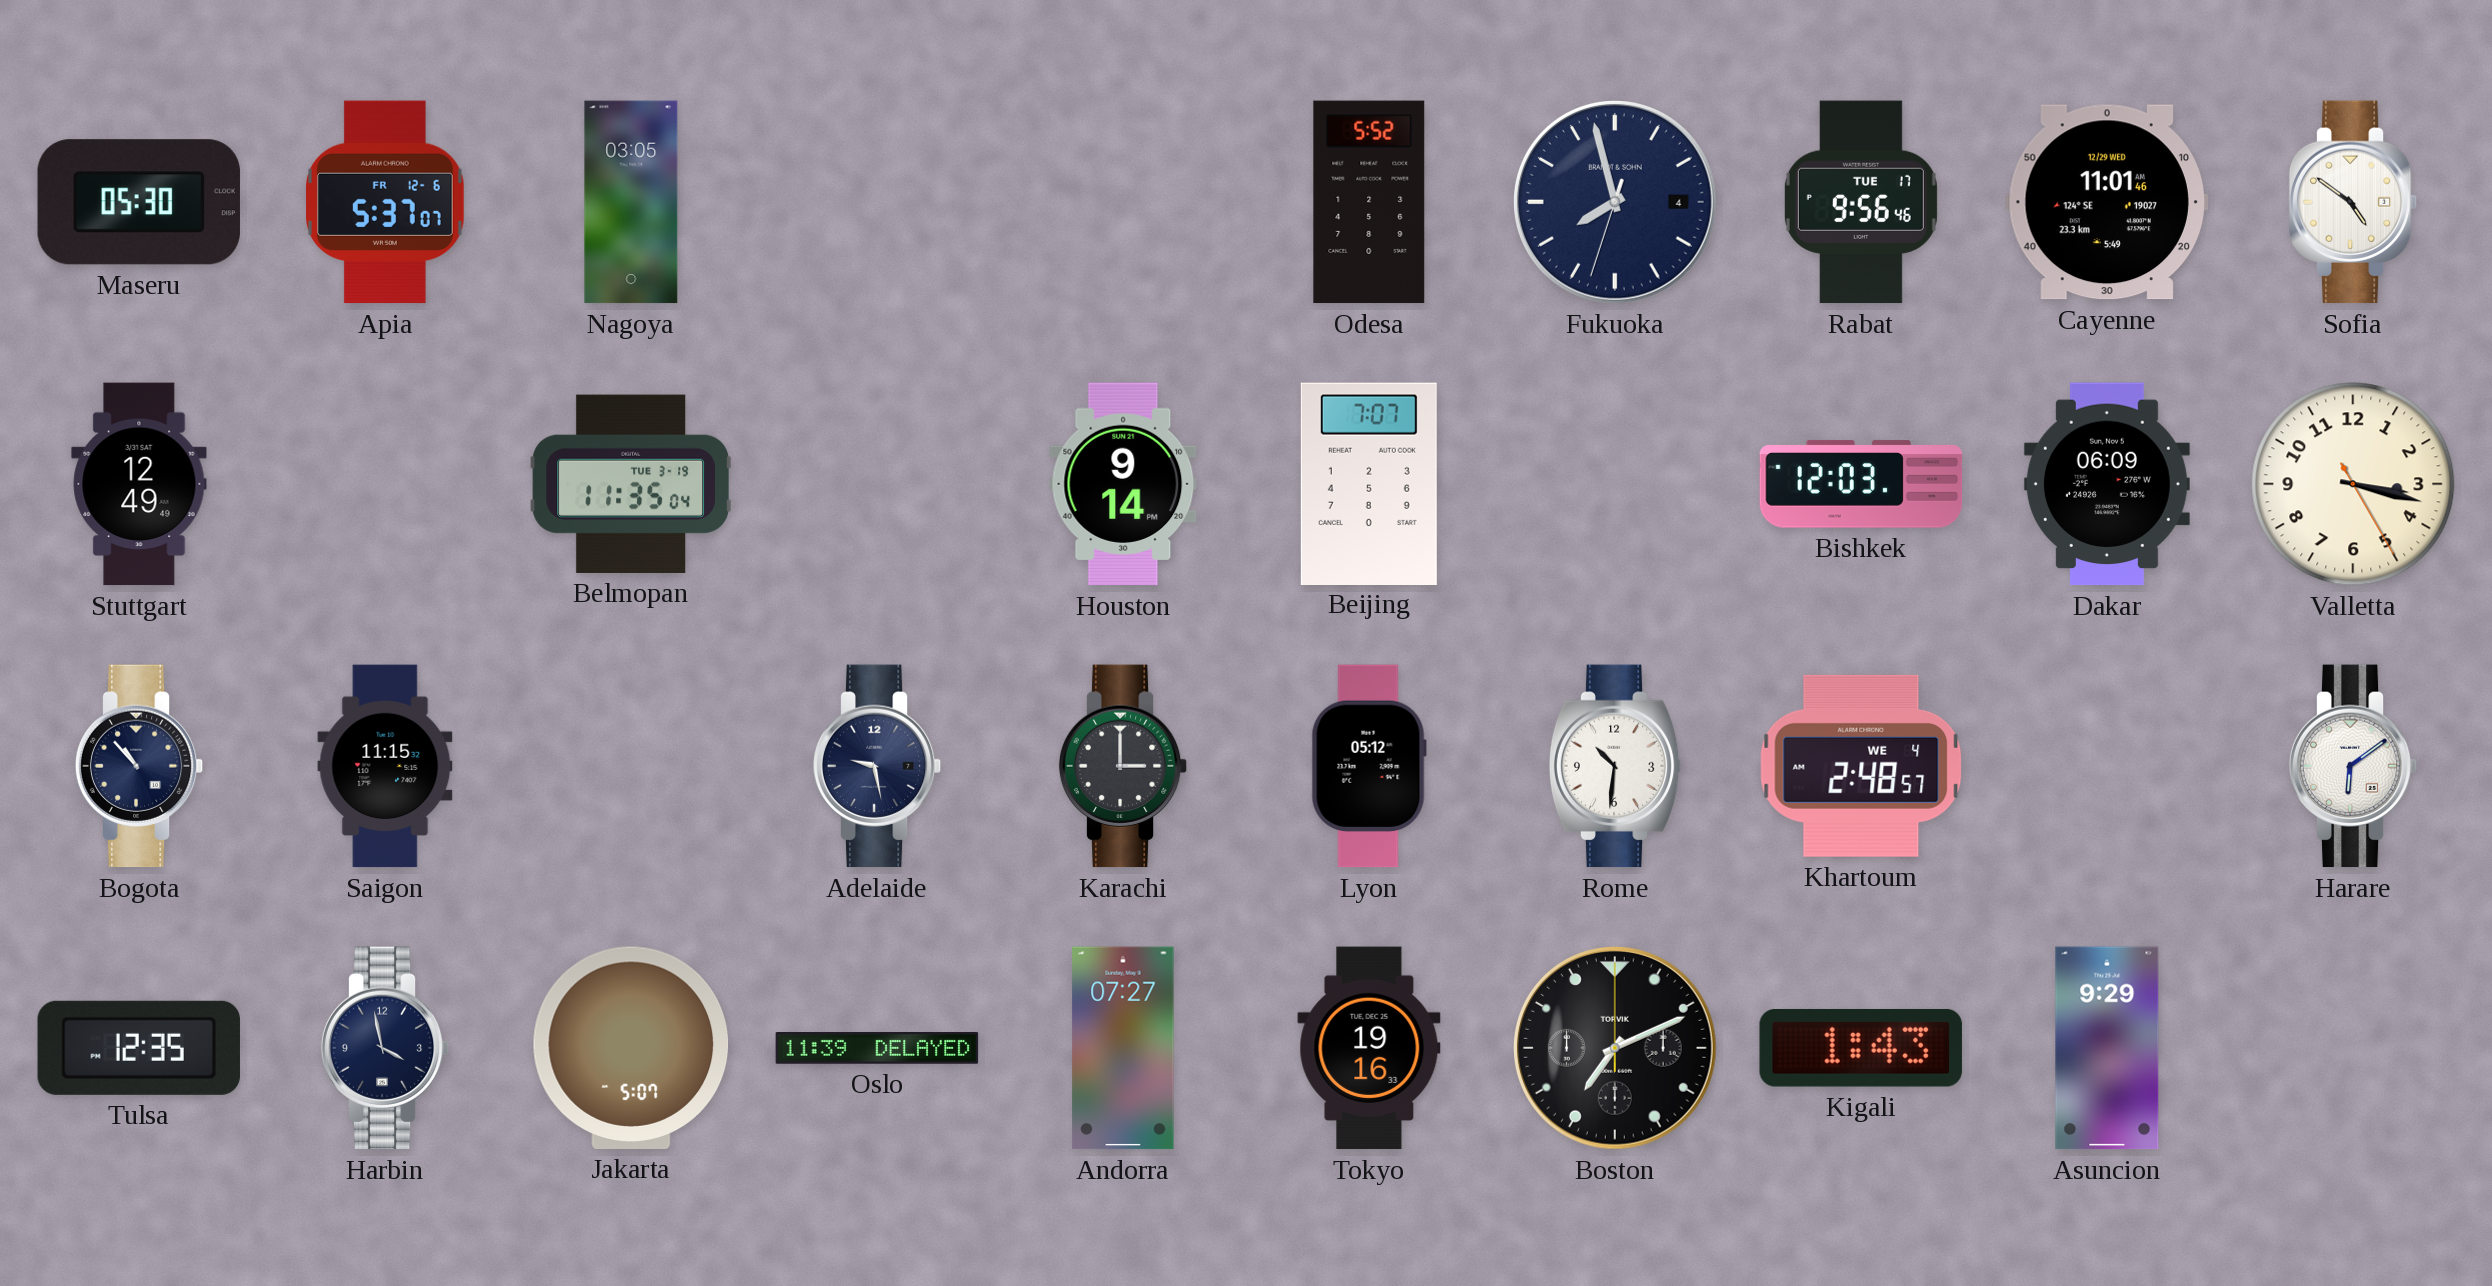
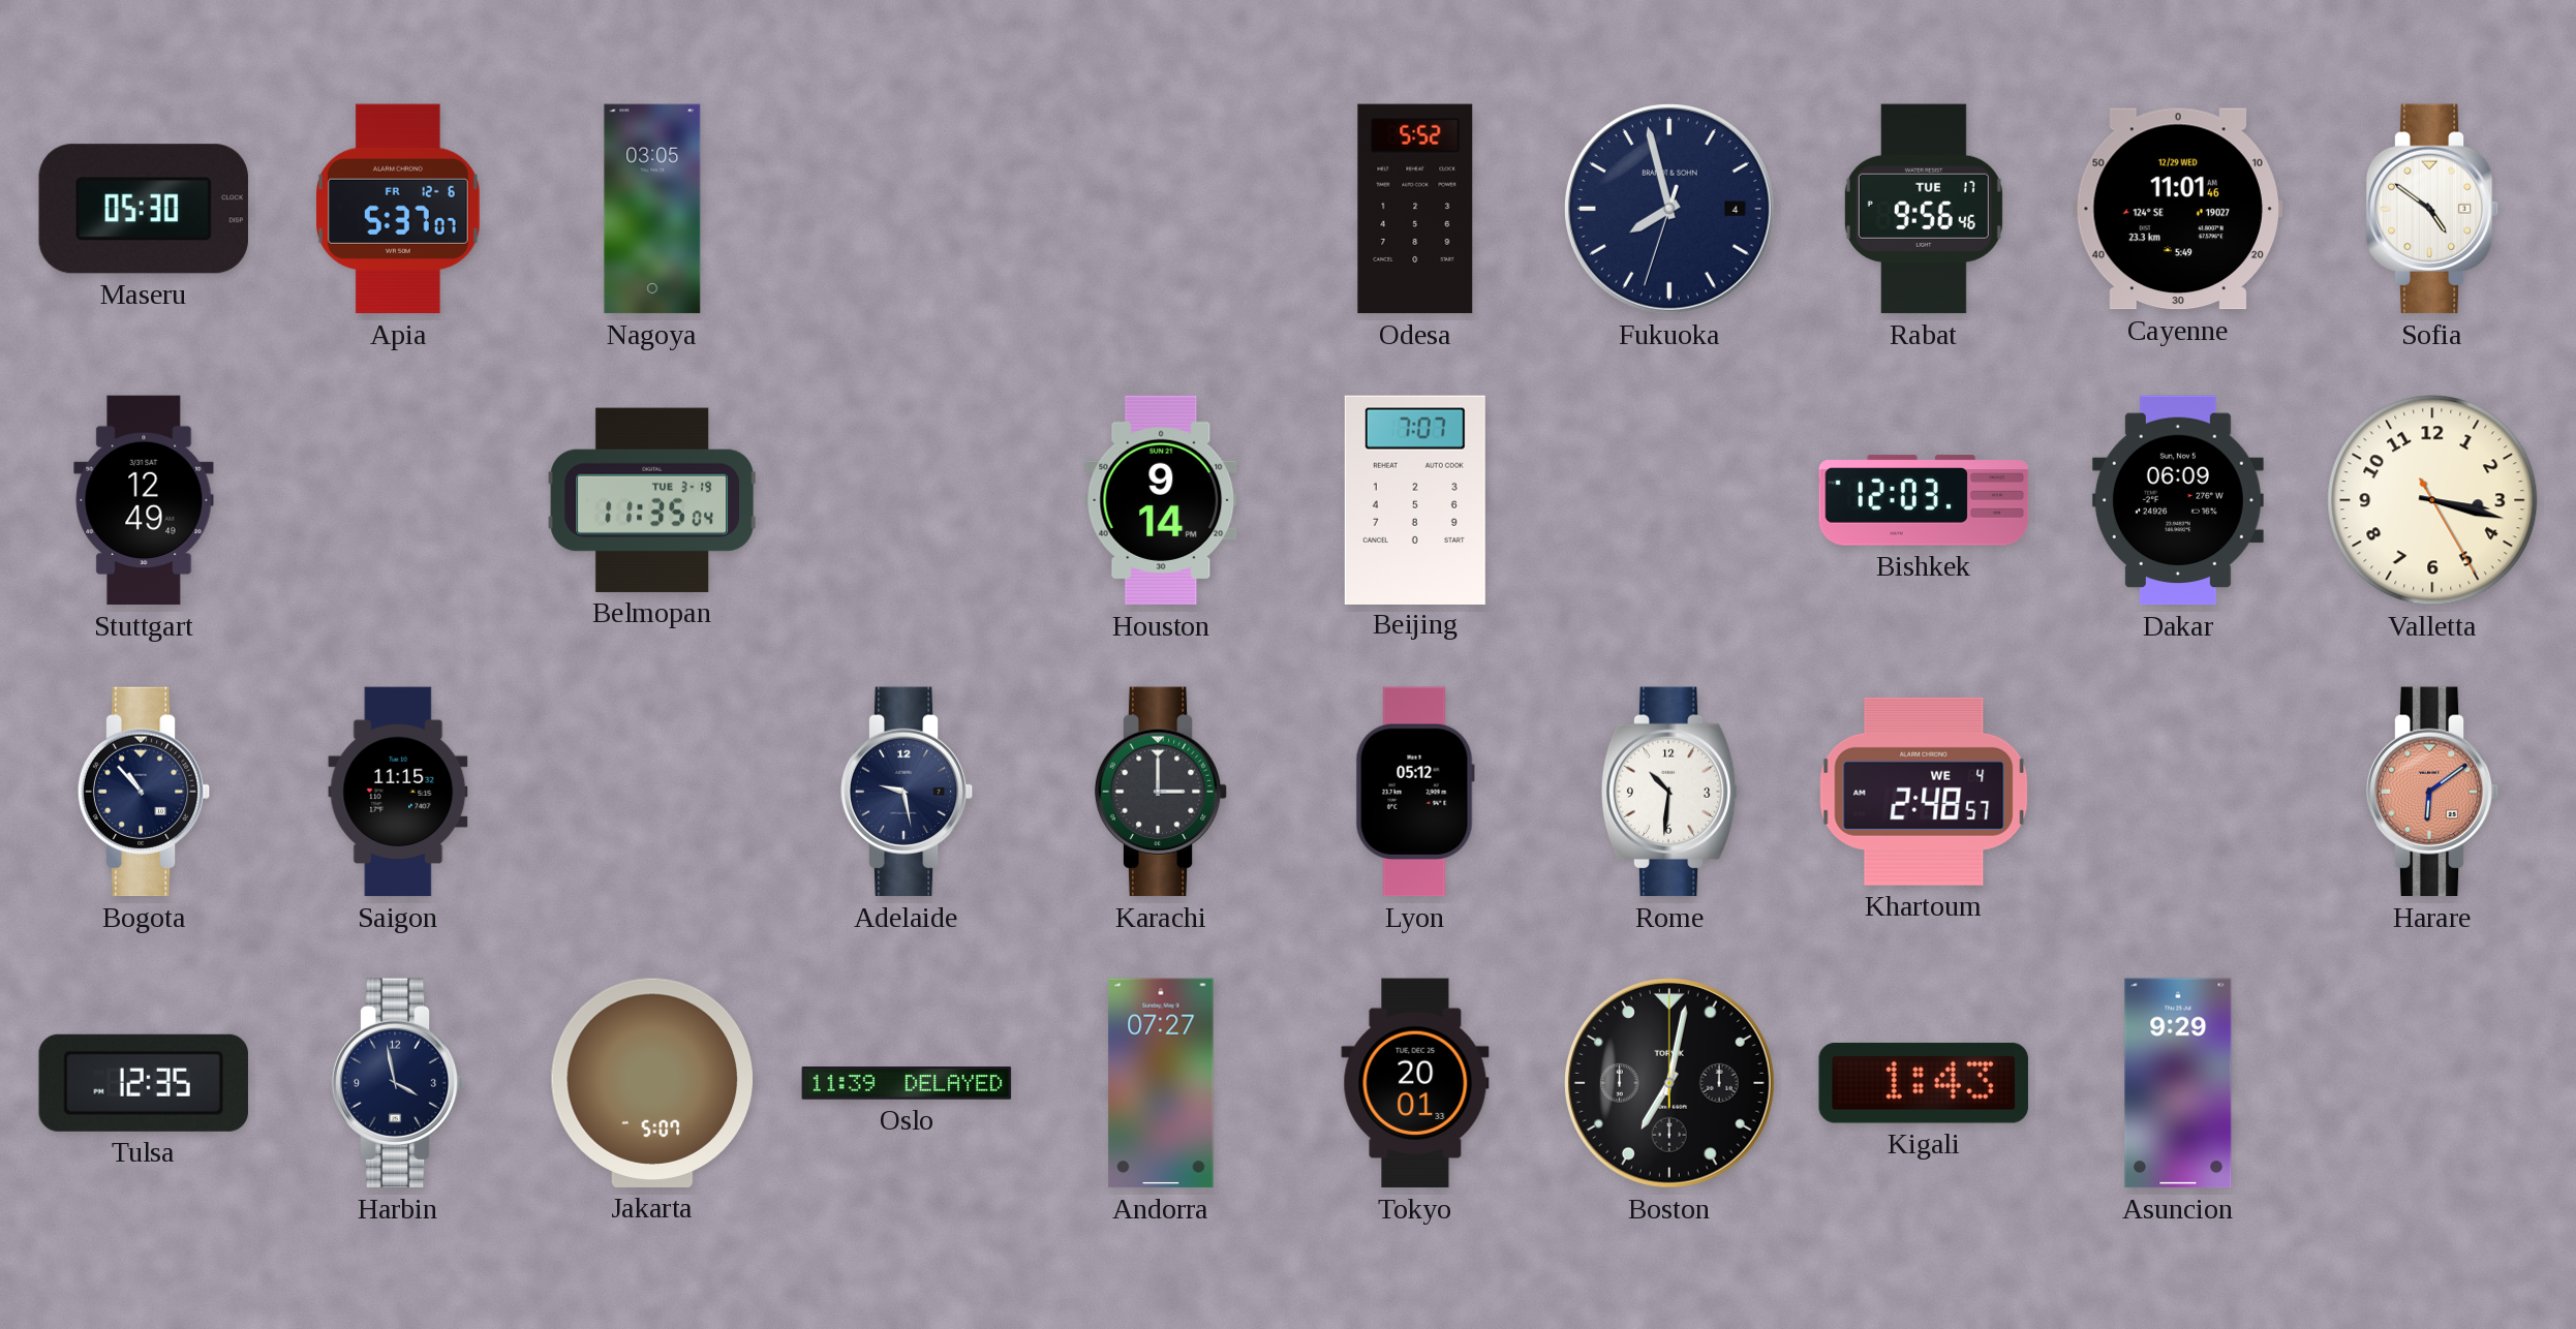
Harare dial: white -> salmon (2432, 792)
Tokyo: 19:16 -> 20:01 (1415, 1083)
Boston: 7:11 -> 7:02 (1669, 1083)
